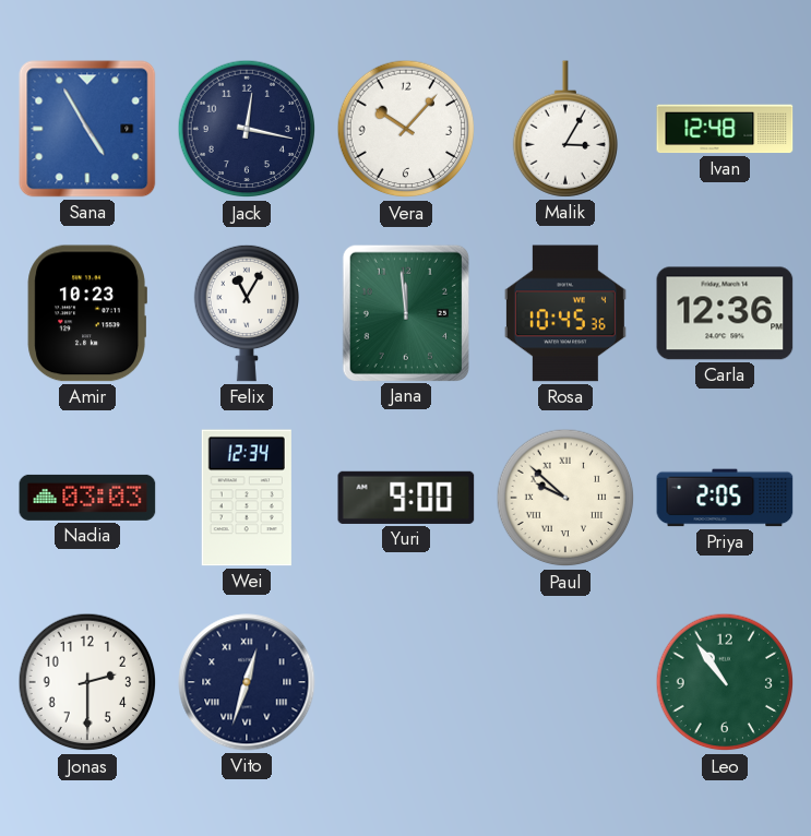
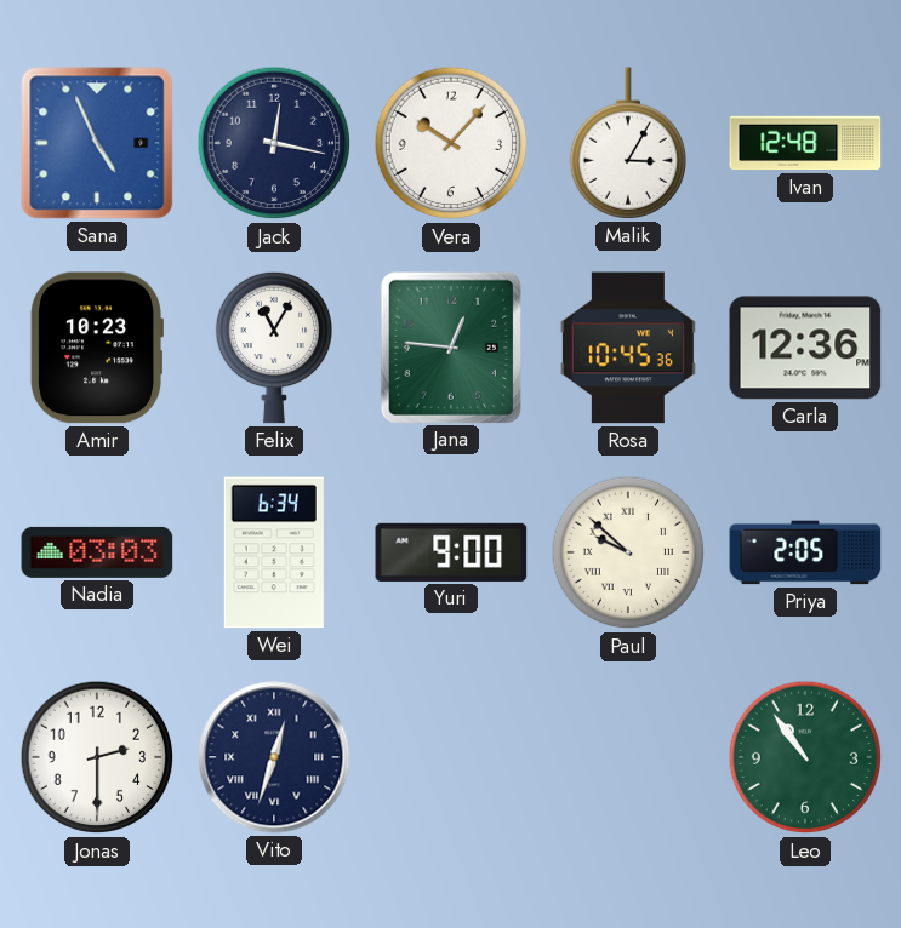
Sana: 4:55 -> 4:56 (97, 143)
Jana: 11:59 -> 12:46 (450, 346)
Wei: 12:34 -> 6:34 (274, 552)
